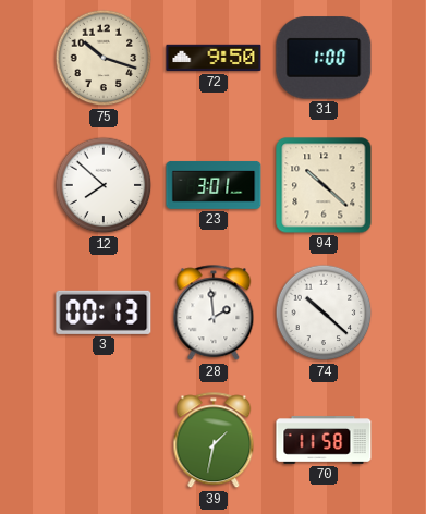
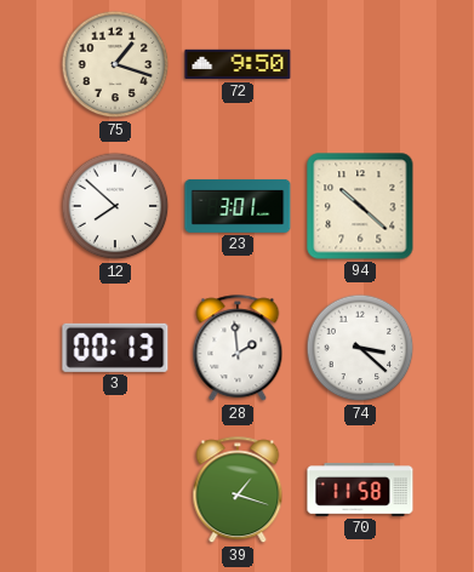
75: 10:18 -> 1:18 (115, 64)
31: 1:00 -> none (324, 58)
74: 10:22 -> 3:22 (360, 348)
39: 1:32 -> 1:18 (238, 491)
